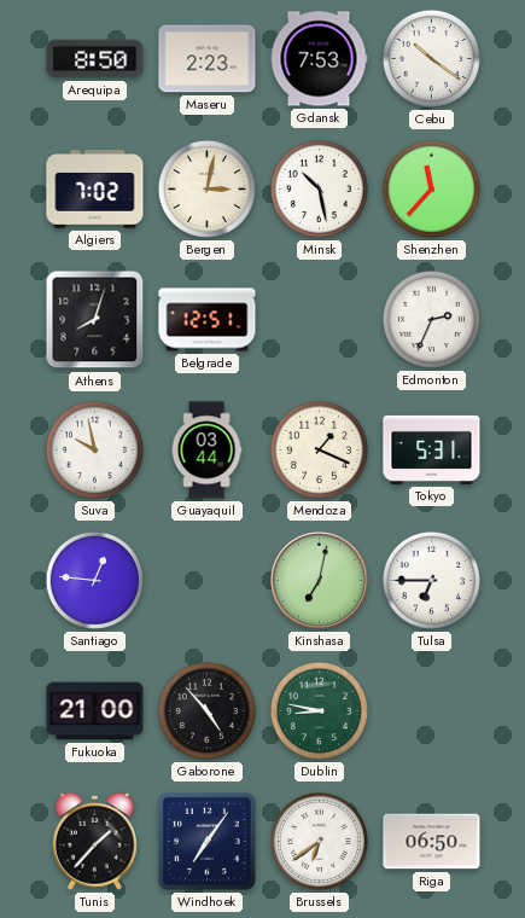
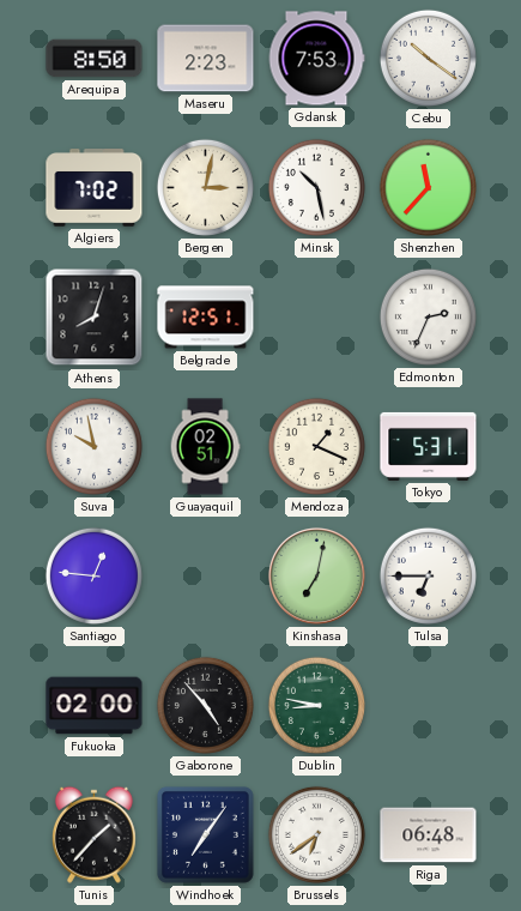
Guayaquil: 03:44 -> 02:51 (205, 447)
Fukuoka: 21:00 -> 02:00 (95, 706)
Riga: 06:50 -> 06:48 (429, 835)
